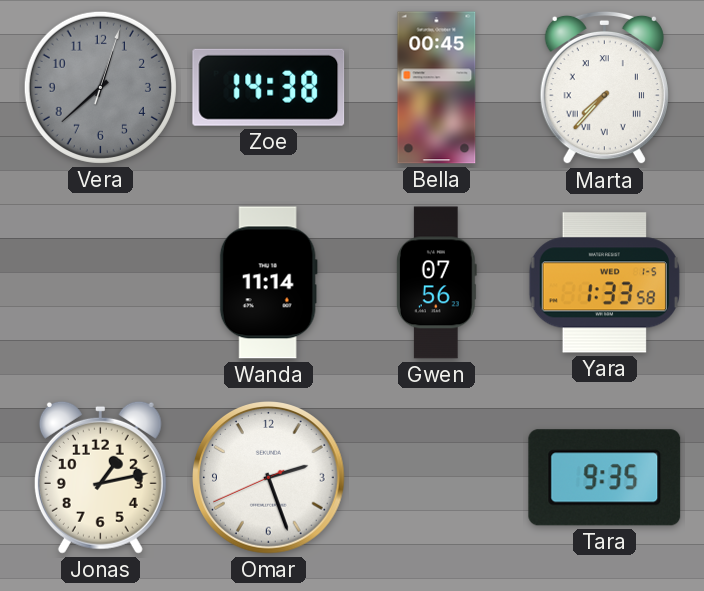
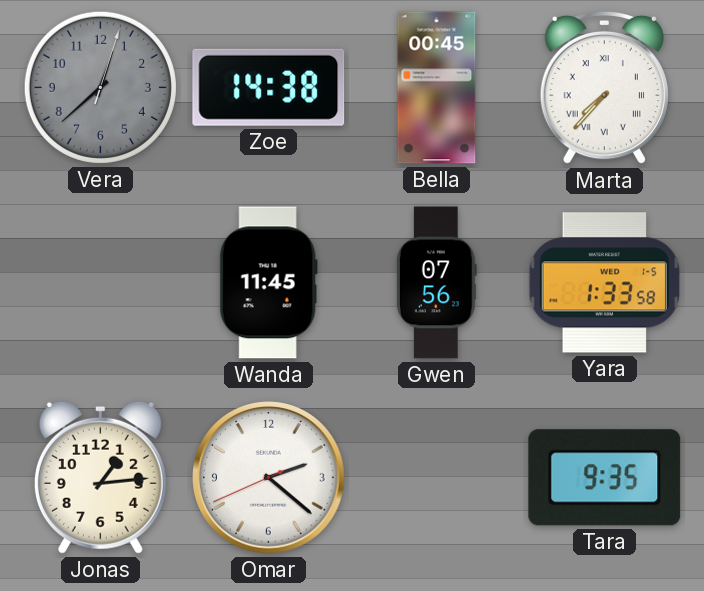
Wanda: 11:14 -> 11:45 (268, 283)
Jonas: 1:13 -> 1:14 (100, 477)
Omar: 2:26 -> 2:21 (269, 478)
